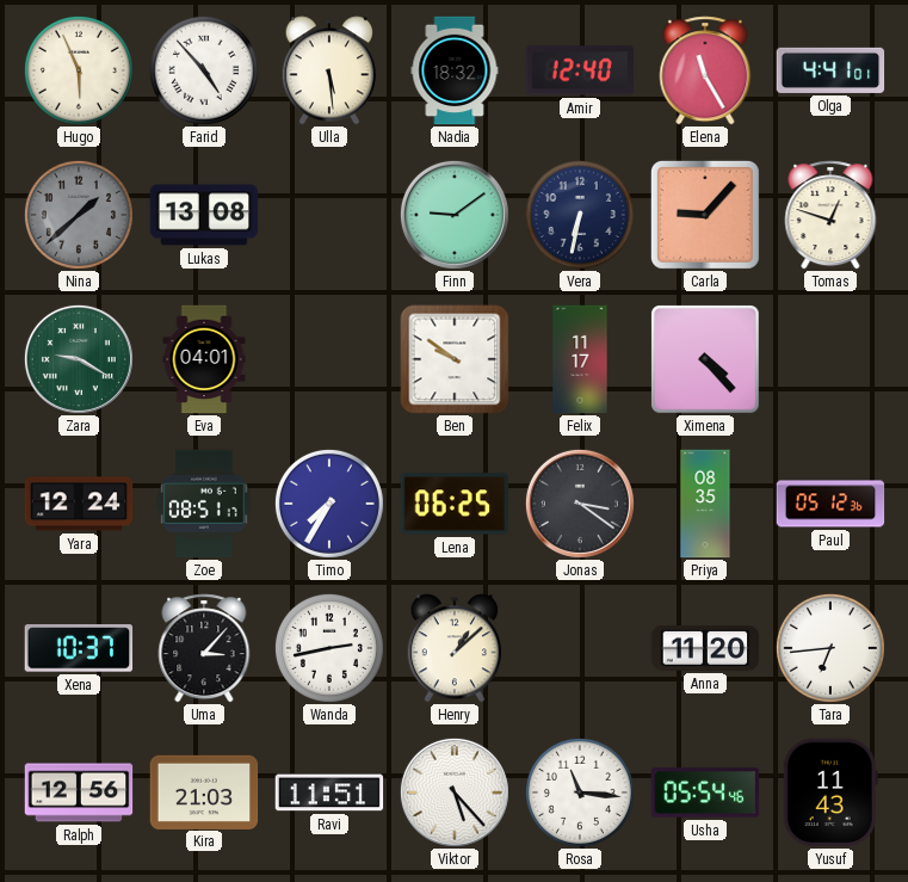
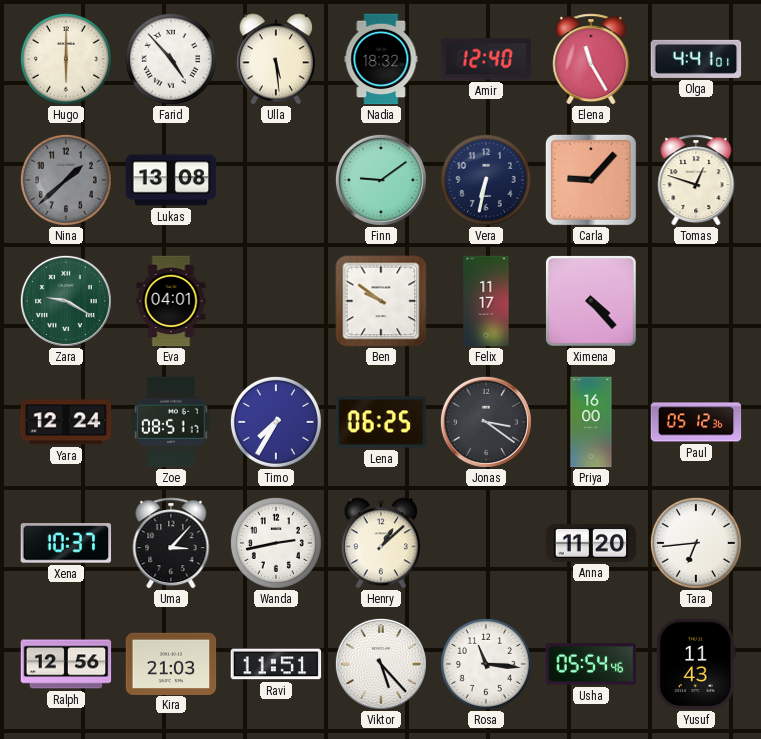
Hugo: 5:56 -> 6:00 (66, 59)
Priya: 08:35 -> 16:00 (591, 422)
